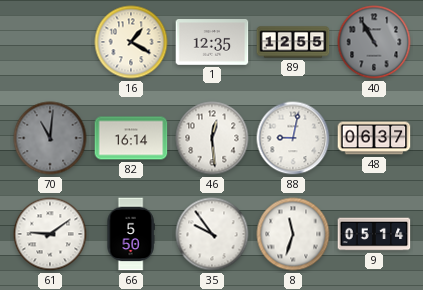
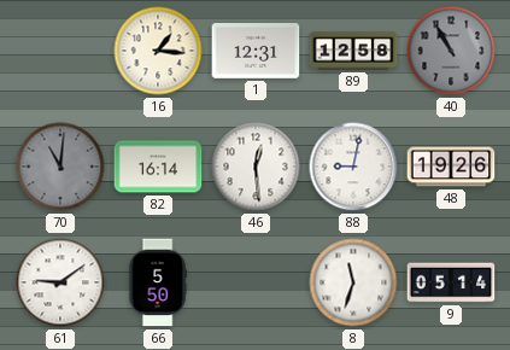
16: 1:20 -> 1:16 (158, 51)
1: 12:35 -> 12:31 (256, 51)
89: 12:55 -> 12:58 (353, 51)
48: 06:37 -> 19:26 (451, 167)
35: 9:54 -> none (212, 234)
